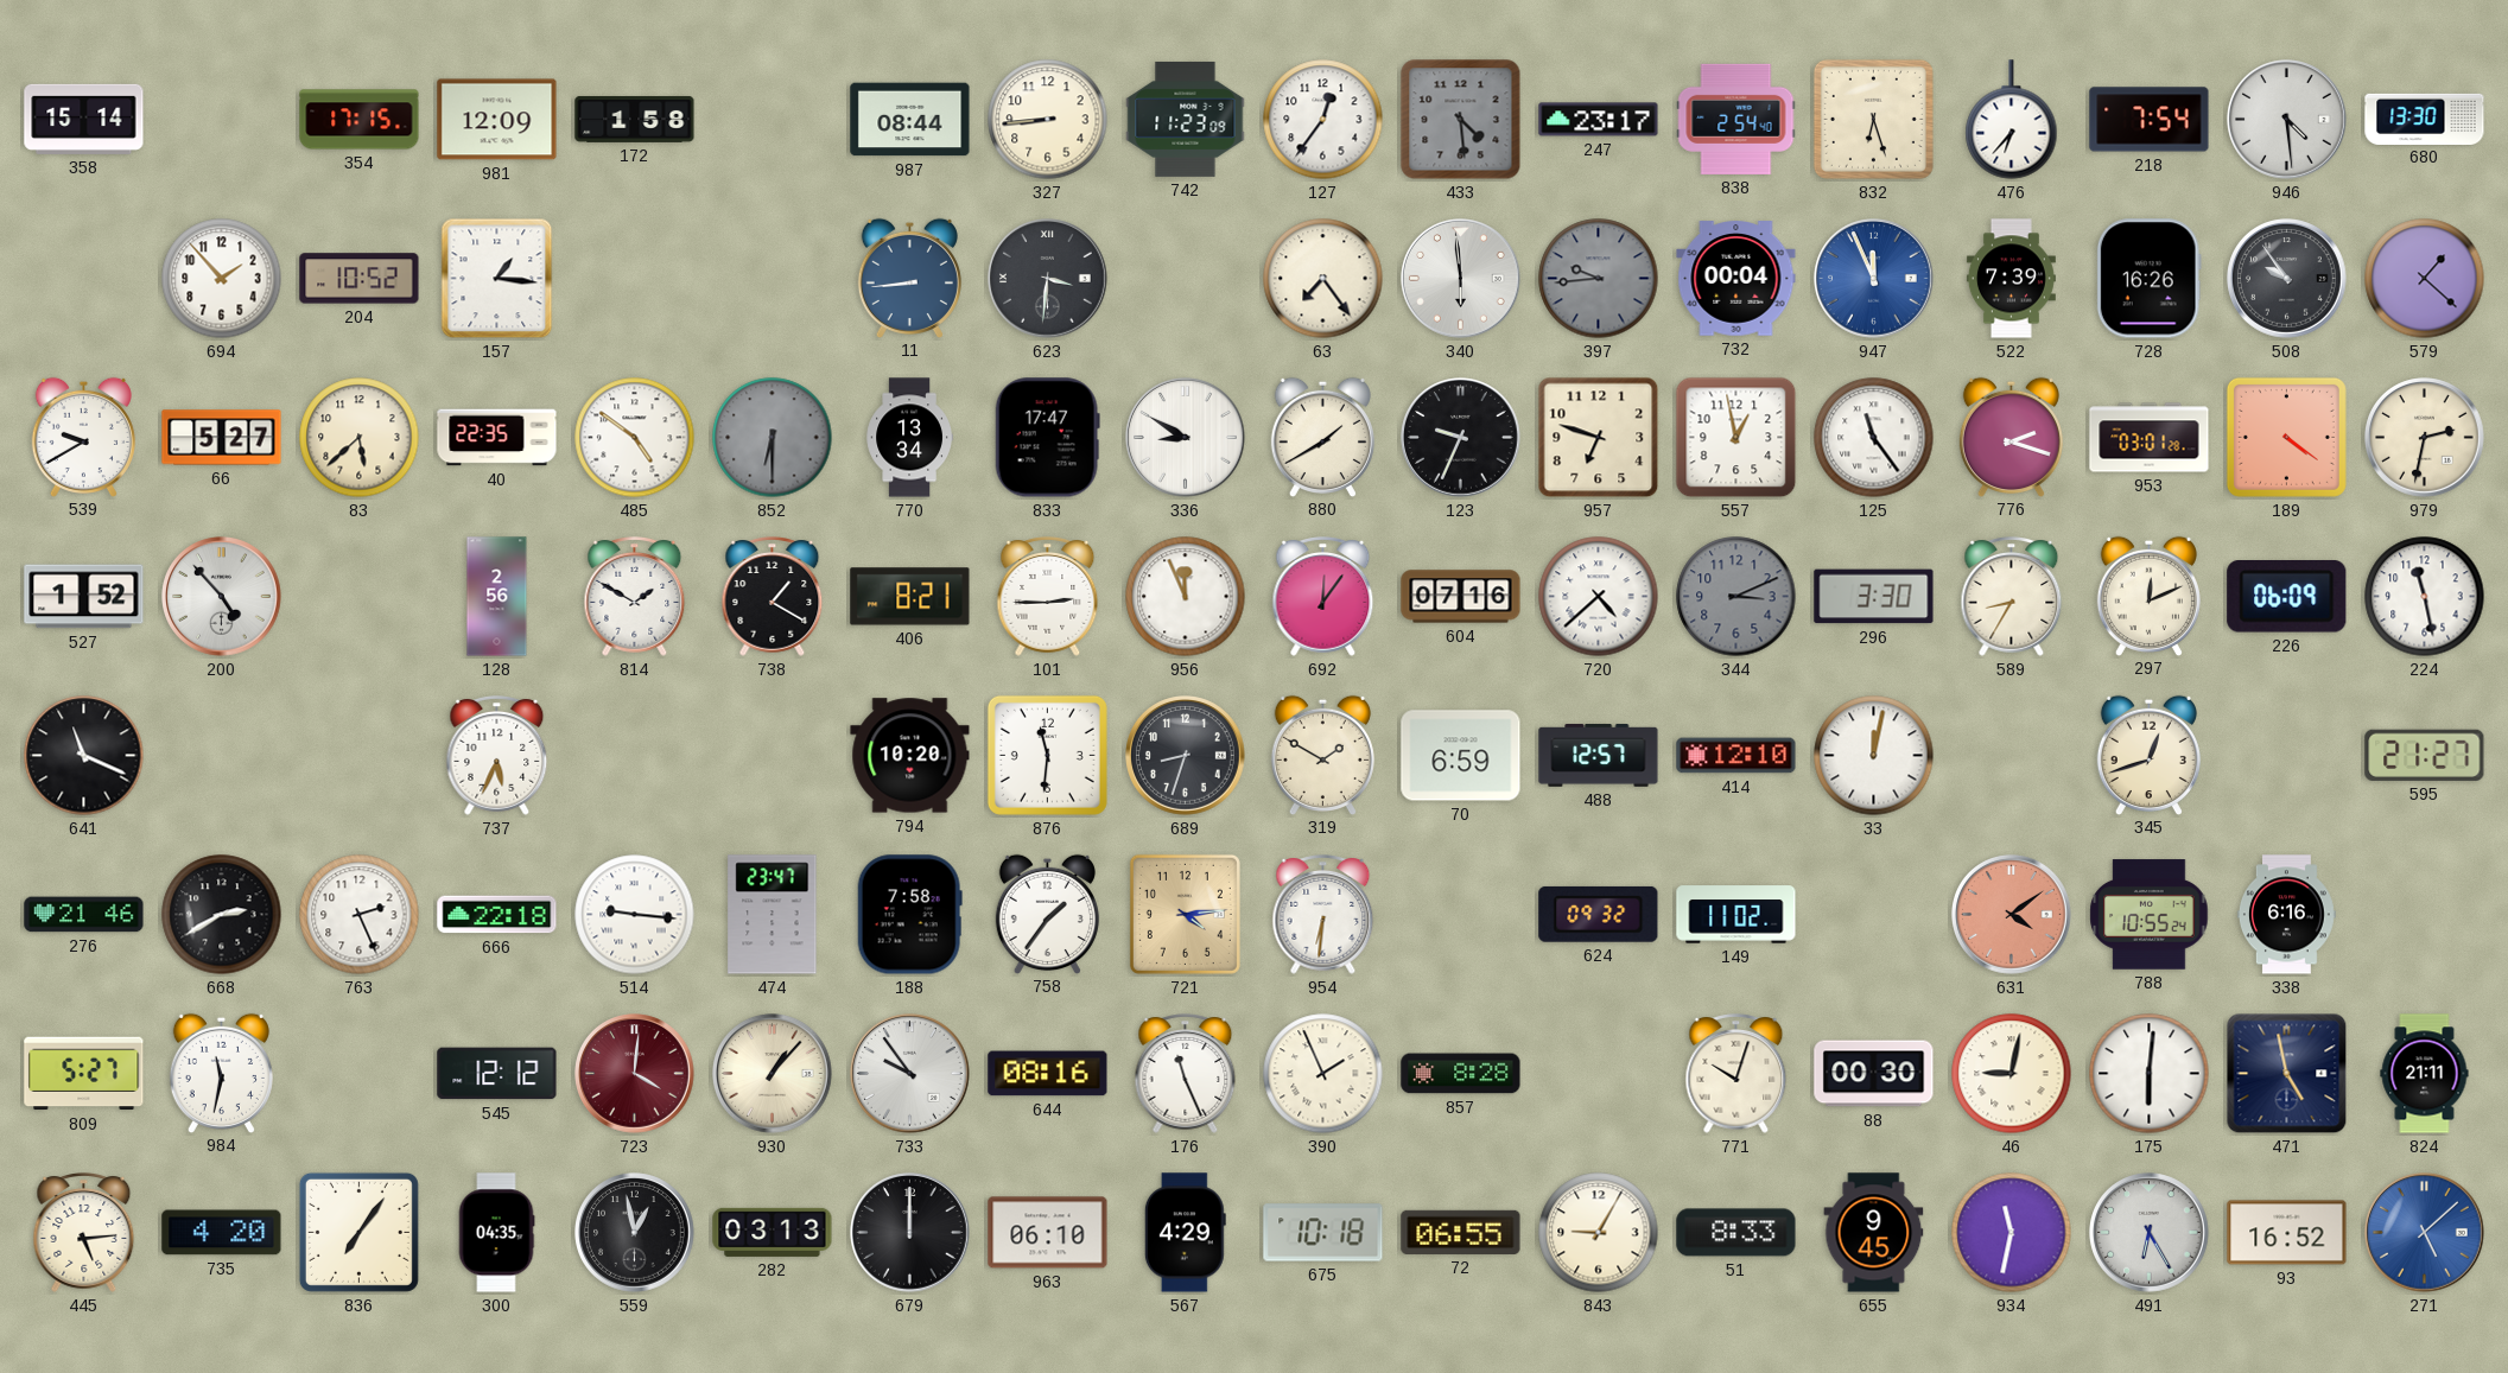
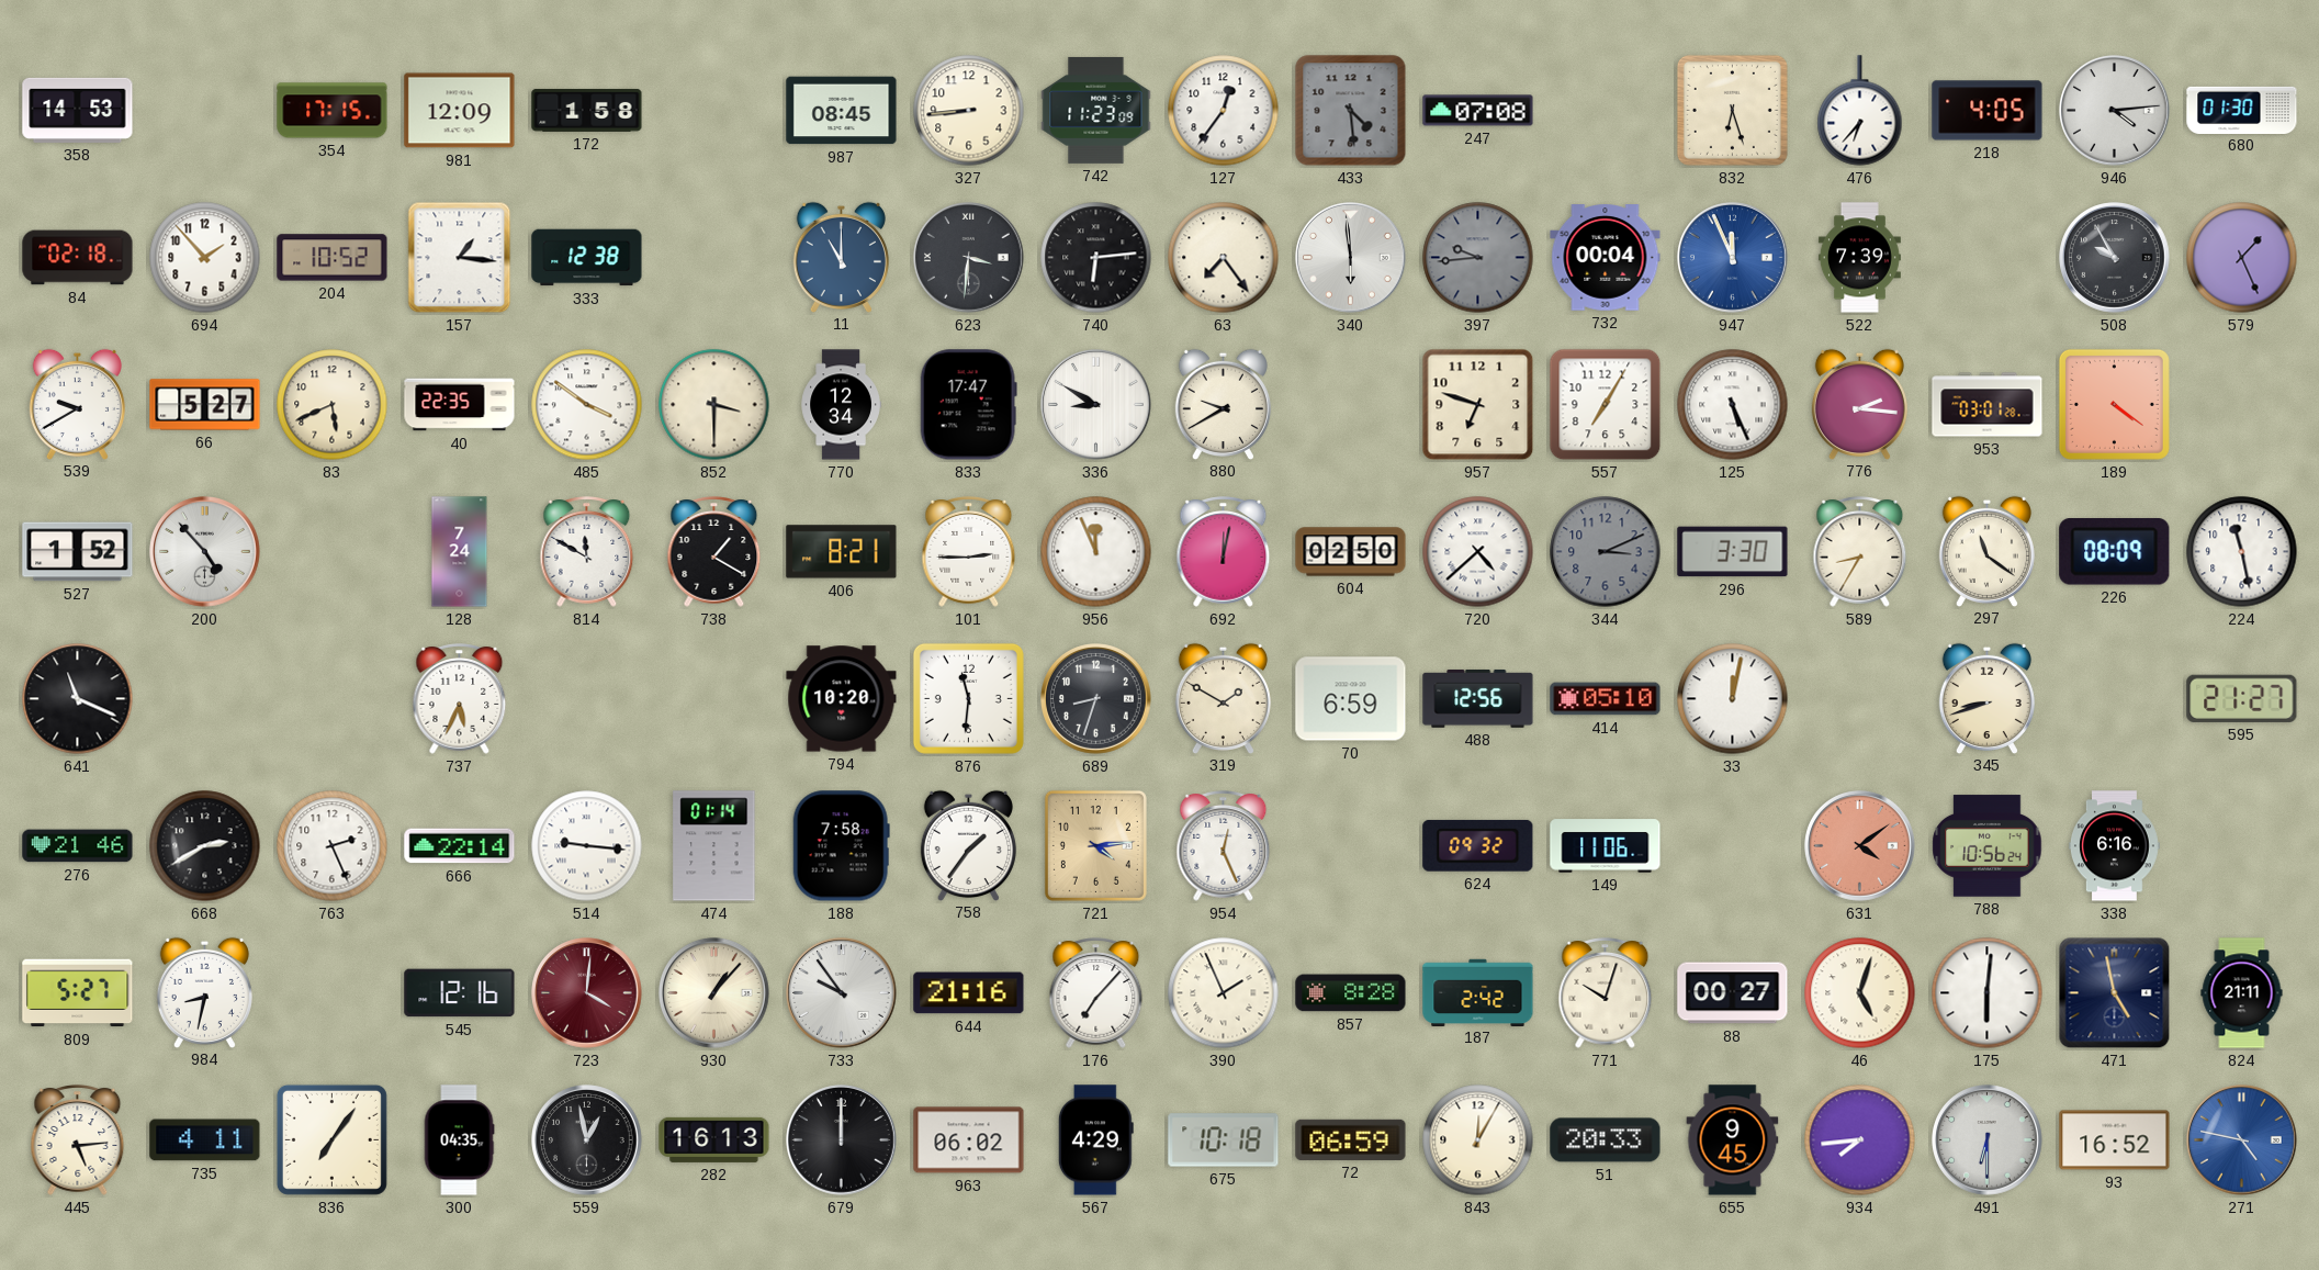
358: 15:14 -> 14:53 (78, 110)
987: 08:44 -> 08:45 (842, 111)
247: 23:17 -> 07:08 (1478, 111)
838: 2:54 -> none (1736, 119)
218: 7:54 -> 4:05 (1988, 111)
946: 4:29 -> 4:14 (2115, 111)
680: 13:30 -> 01:30 (2242, 110)
84: none -> 02:18 (78, 258)
333: none -> 12:38 (587, 258)
11: 8:44 -> 11:00 (841, 257)
740: none -> 6:14 (1096, 258)
728: 16:26 -> none (2148, 279)
508: 9:54 -> 9:55 (2115, 258)
579: 1:22 -> 1:26 (2242, 258)
83: 5:38 -> 5:41 (333, 405)
485: 4:51 -> 3:51 (587, 405)
852: 6:30 -> 3:30 (714, 405)
852 dial: grey -> cream (714, 405)
770: 13:34 -> 12:34 (841, 405)
880: 1:40 -> 9:40 (1223, 404)
123: 9:34 -> none (1461, 438)
557: 12:58 -> 7:05 (1606, 405)
125: 11:24 -> 5:26 (1733, 405)
776: 2:18 -> 2:16 (1859, 404)
979: 2:32 -> none (2425, 438)
128: 2:56 -> 7:24 (460, 552)
814: 1:50 -> 11:50 (587, 552)
692: 12:06 -> 12:02 (1224, 552)
604: 07:16 -> 02:50 (1351, 552)
297: 12:11 -> 11:21 (1986, 551)
226: 06:09 -> 08:09 (2115, 552)
488: 12:57 -> 12:56 (1478, 698)
414: 12:10 -> 05:10 (1606, 699)
345: 12:42 -> 8:42 (1986, 698)
666: 22:18 -> 22:14 (460, 846)
474: 23:47 -> 01:14 (714, 846)
954: 6:31 -> 12:26 (1224, 846)
149: 11:02 -> 11:06 (1606, 846)
788: 10:55 -> 10:56 (1988, 846)
984: 11:32 -> 8:32 (204, 992)
545: 12:12 -> 12:16 (460, 993)
644: 08:16 -> 21:16 (969, 993)
176: 11:26 -> 7:07 (1096, 993)
187: none -> 2:42 (1478, 992)
88: 00:30 -> 00:27 (1733, 993)
46: 9:02 -> 5:03 (1860, 993)
735: 4:20 -> 4:11 (205, 1140)
282: 03:13 -> 16:13 (714, 1139)
963: 06:10 -> 06:02 (969, 1140)
72: 06:55 -> 06:59 (1351, 1139)
843: 9:05 -> 12:05 (1478, 1140)
51: 8:33 -> 20:33 (1606, 1140)
934: 11:32 -> 7:44 (1860, 1140)
491: 6:25 -> 6:30 (1988, 1140)
271: 5:08 -> 4:47 (2242, 1140)
